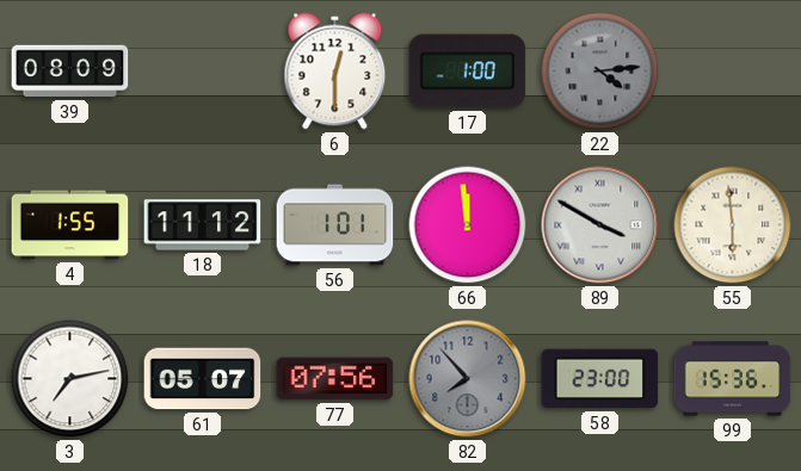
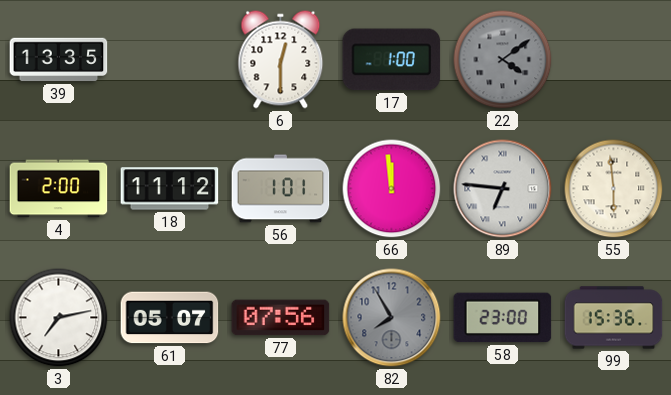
39: 08:09 -> 13:35 (59, 60)
22: 4:14 -> 4:09 (503, 60)
4: 1:55 -> 2:00 (59, 189)
89: 3:50 -> 6:46 (503, 189)
82: 7:53 -> 7:55 (392, 318)
